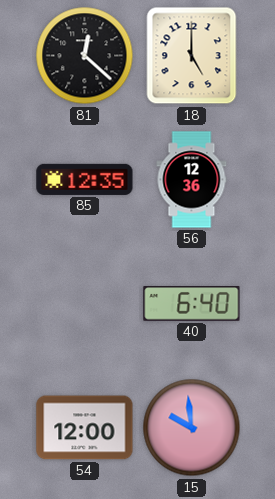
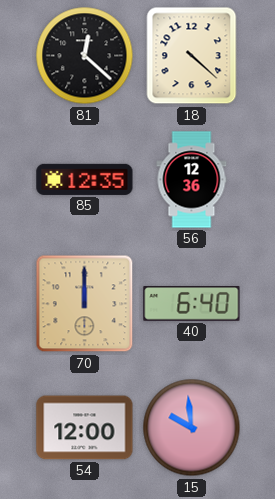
18: 5:00 -> 4:22 (192, 56)
70: none -> 12:00 (85, 304)
